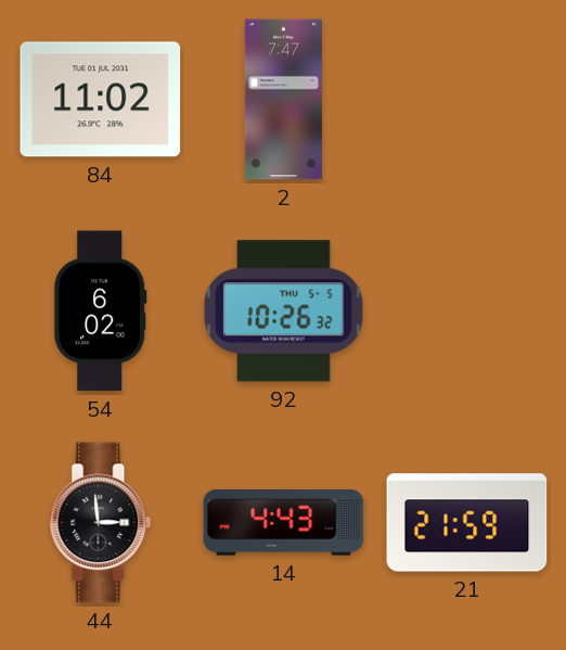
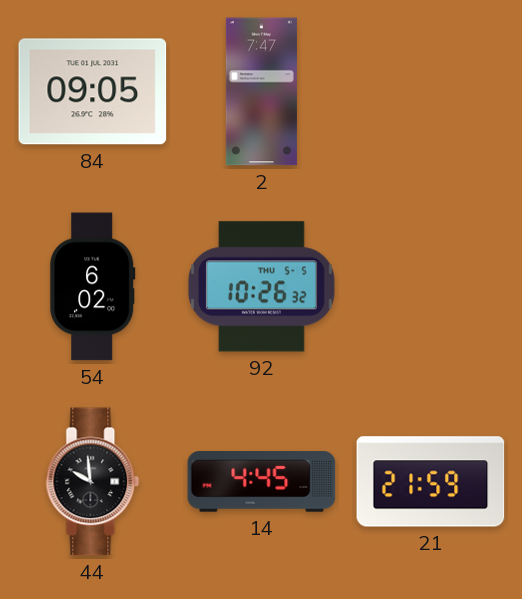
84: 11:02 -> 09:05 (93, 92)
44: 2:59 -> 9:59 (93, 482)
14: 4:43 -> 4:45 (262, 482)
